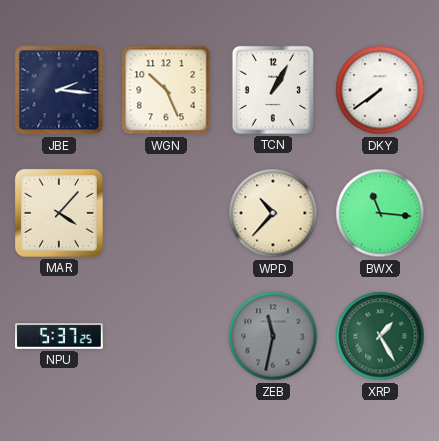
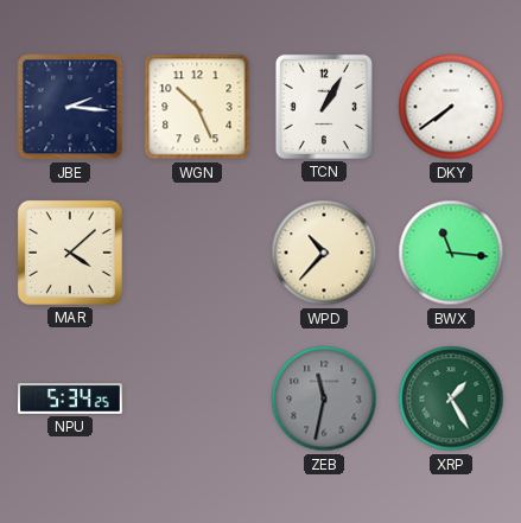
MAR: 4:07 -> 4:08 (70, 253)
NPU: 5:37 -> 5:34 (71, 398)
